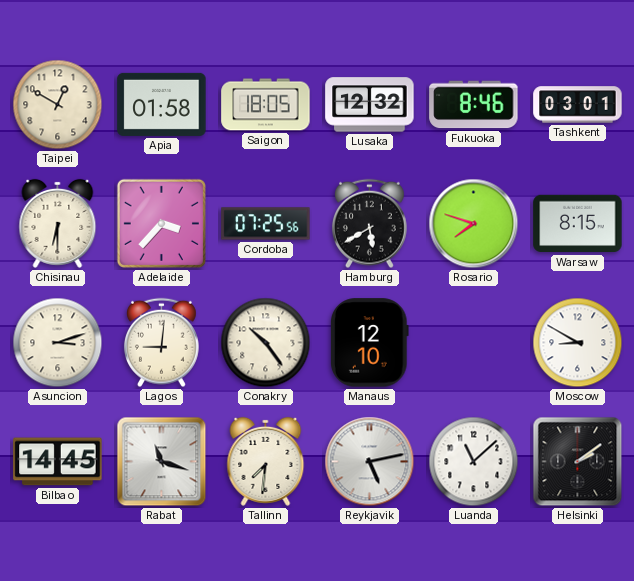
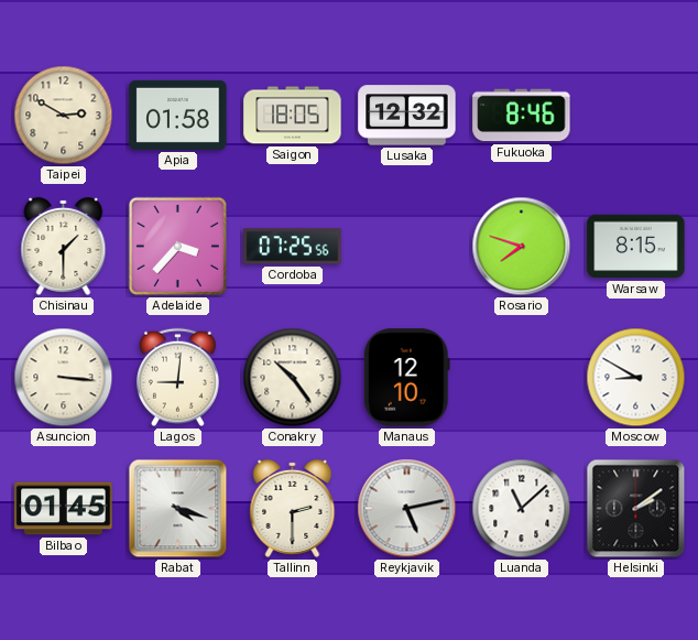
Taipei: 12:50 -> 2:50 (64, 116)
Tashkent: 03:01 -> none (578, 105)
Chisinau: 6:30 -> 1:30 (64, 246)
Hamburg: 5:40 -> none (369, 224)
Asuncion: 3:12 -> 3:16 (64, 378)
Bilbao: 14:45 -> 01:45 (64, 509)
Rabat: 11:18 -> 4:18 (178, 509)
Tallinn: 7:31 -> 2:30 (293, 508)
